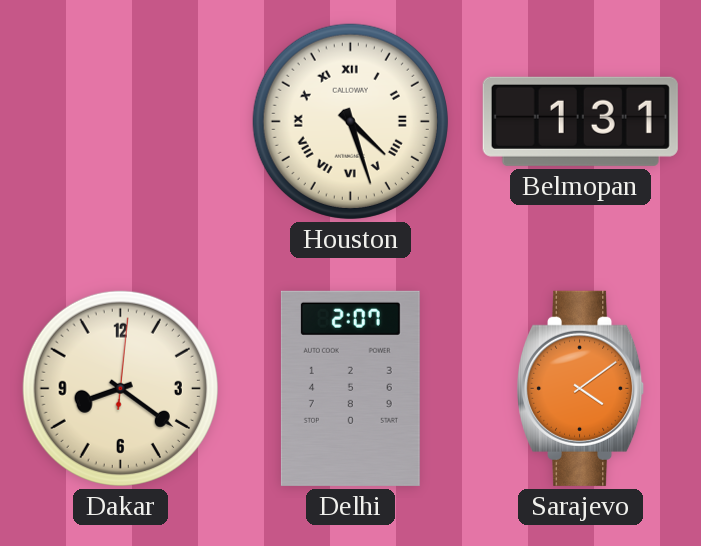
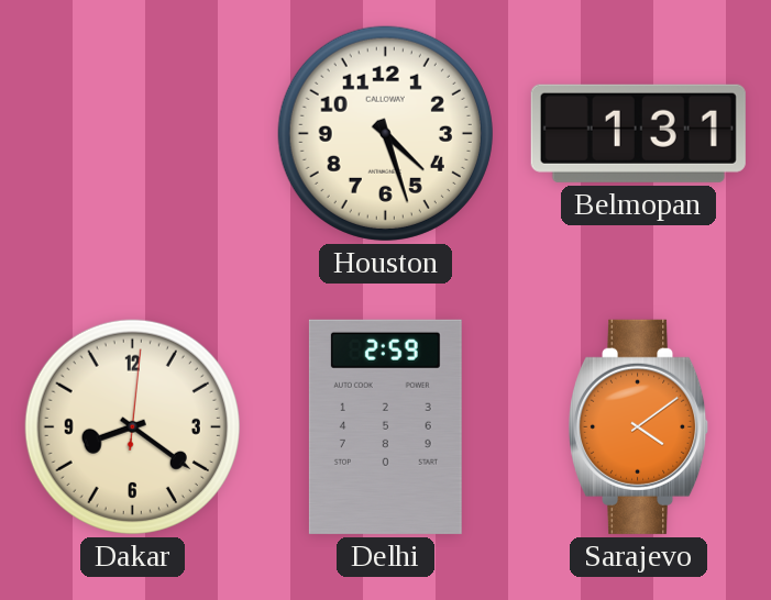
Houston numerals: Roman -> Arabic (385, 133)
Delhi: 2:07 -> 2:59 (385, 426)
